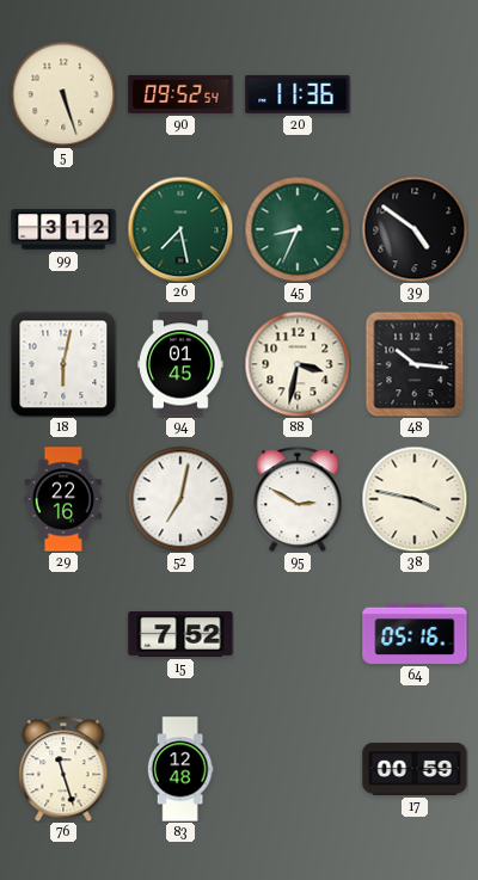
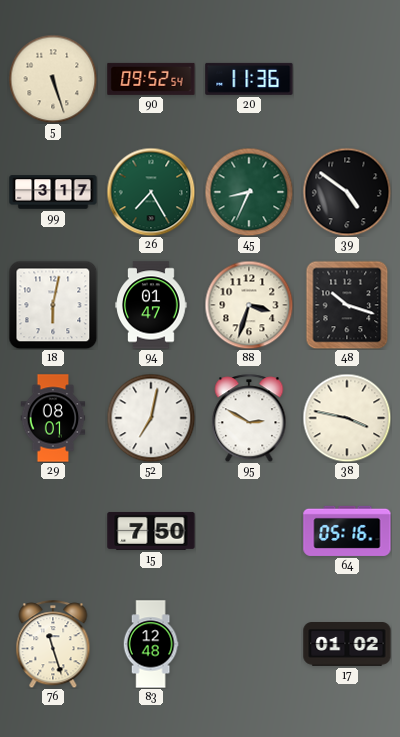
99: 3:12 -> 3:17 (53, 192)
26: 7:28 -> 7:25 (151, 192)
94: 01:45 -> 01:47 (151, 305)
88: 3:32 -> 3:33 (249, 305)
48: 10:16 -> 10:18 (347, 305)
29: 22:16 -> 08:01 (53, 418)
15: 7:52 -> 7:50 (151, 531)
17: 00:59 -> 01:02 (347, 645)
